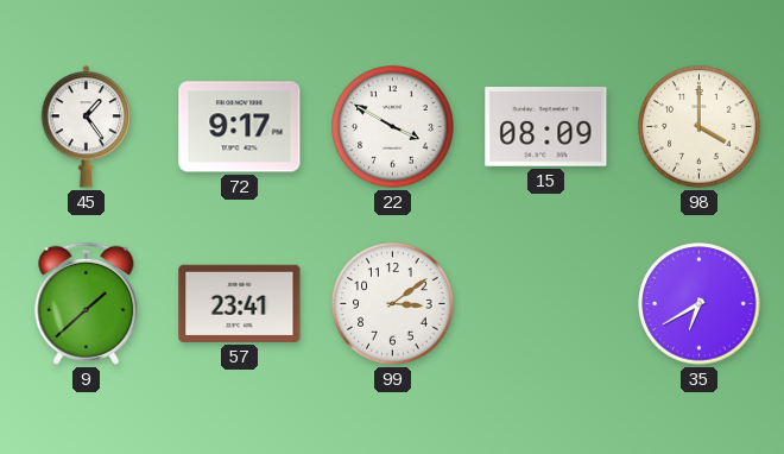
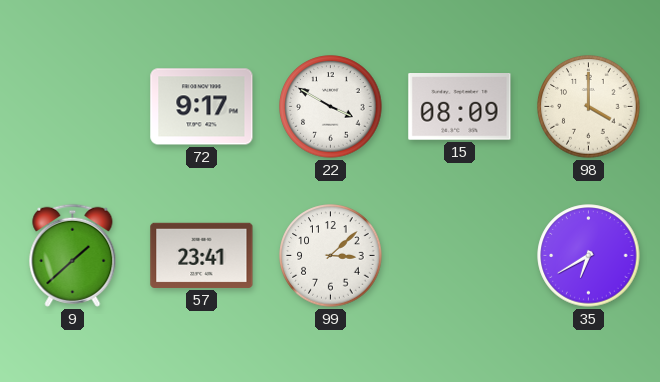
45: 1:24 -> none (87, 127)
99: 3:09 -> 3:08 (331, 256)
